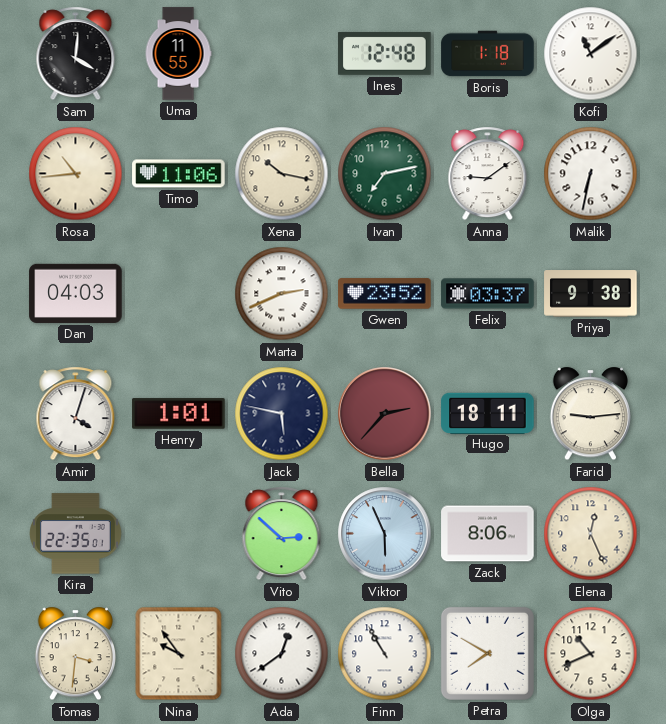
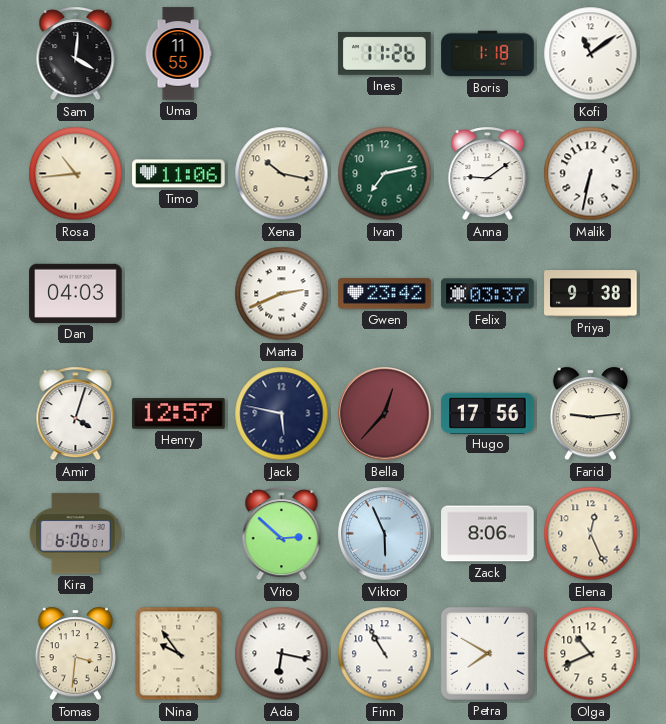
Ines: 12:48 -> 11:26 (385, 54)
Gwen: 23:52 -> 23:42 (385, 294)
Henry: 1:01 -> 12:57 (179, 414)
Bella: 2:37 -> 12:37 (385, 414)
Hugo: 18:11 -> 17:56 (488, 413)
Kira: 22:35 -> 6:06 (75, 534)
Ada: 12:39 -> 6:17 (282, 654)
